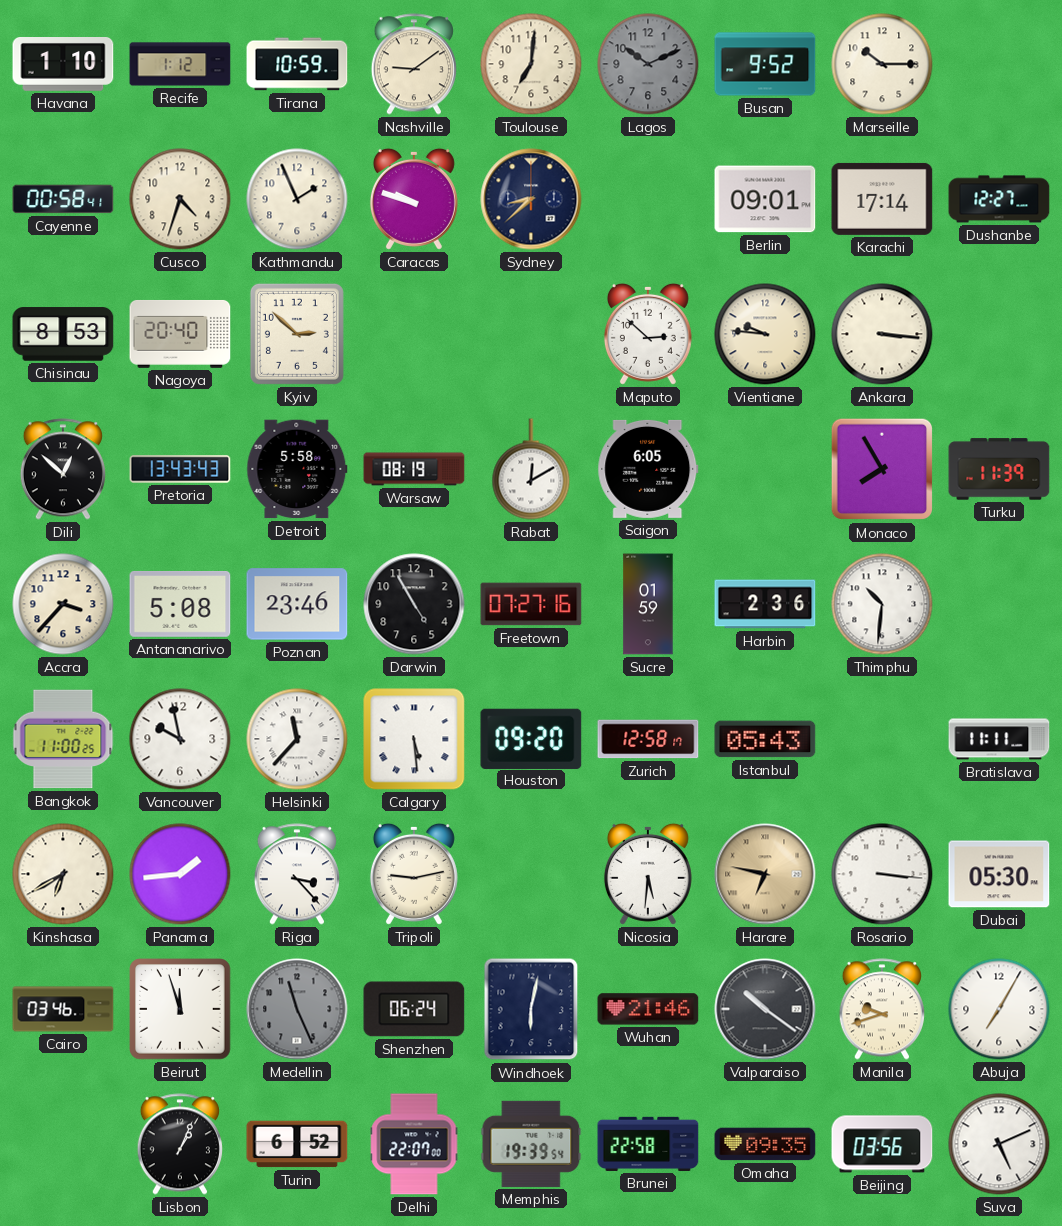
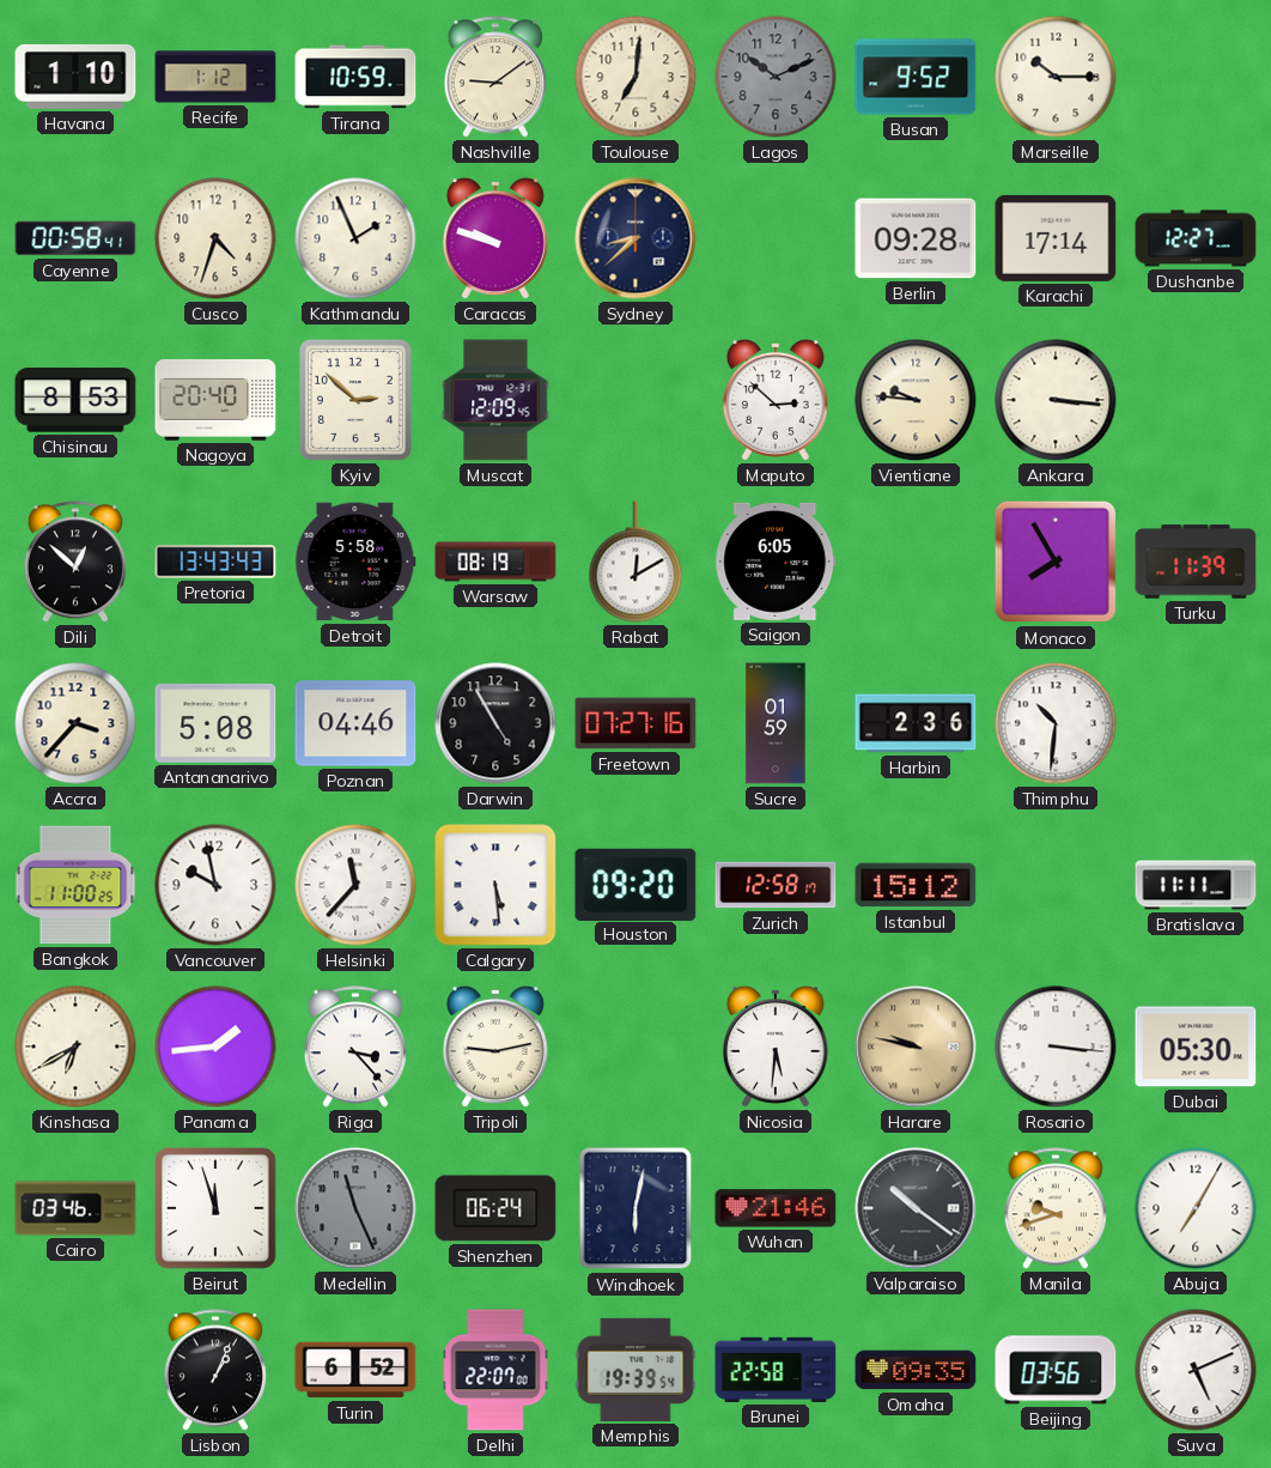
Berlin: 09:01 -> 09:28 (916, 238)
Muscat: none -> 12:09 (495, 400)
Poznan: 23:46 -> 04:46 (355, 723)
Istanbul: 05:43 -> 15:12 (916, 885)
Harare: 6:47 -> 9:47 (916, 1047)
